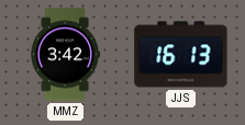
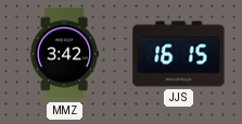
JJS: 16:13 -> 16:15 (179, 54)
